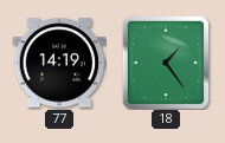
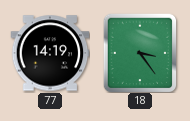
18: 1:24 -> 3:24 (140, 53)
